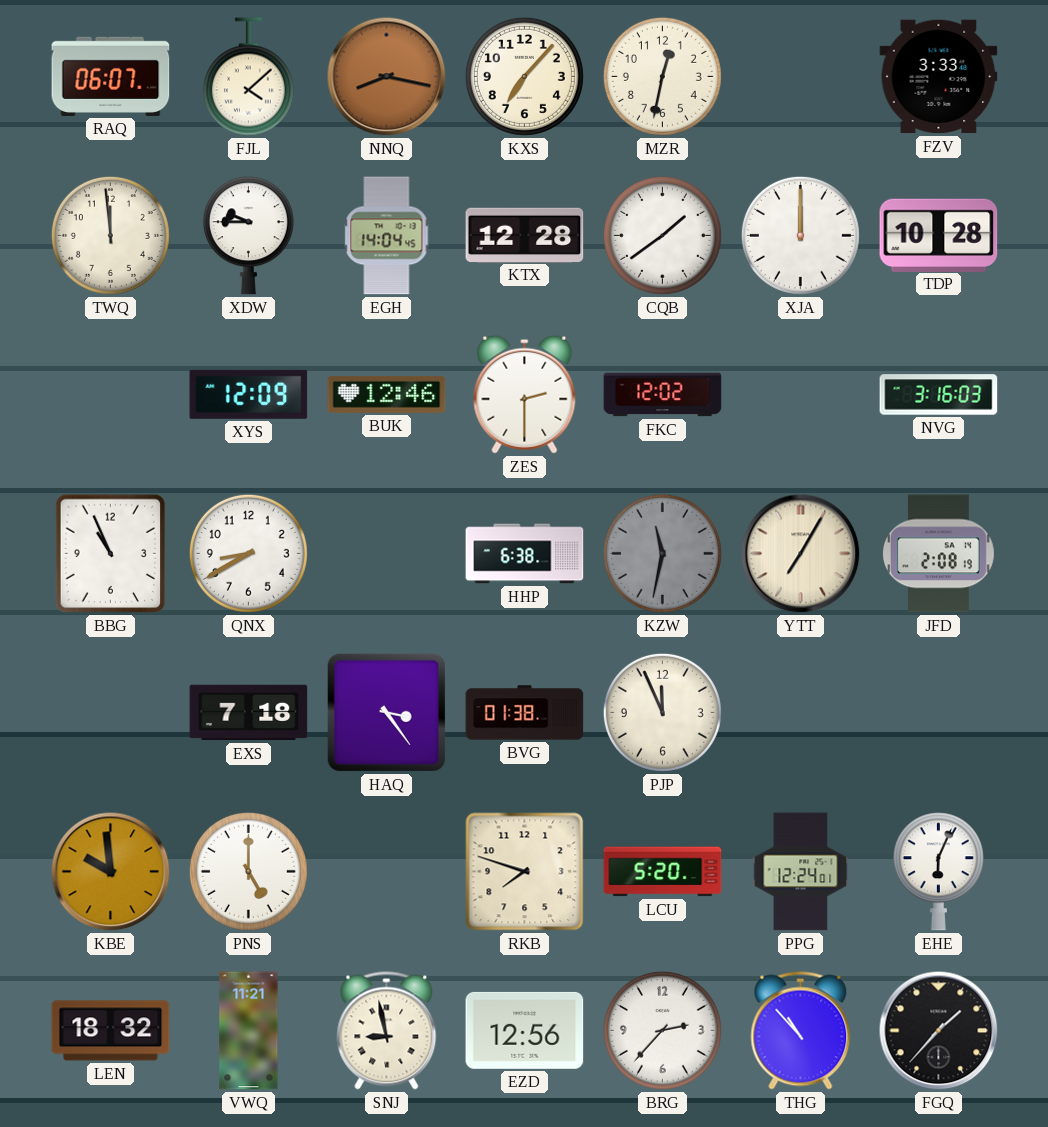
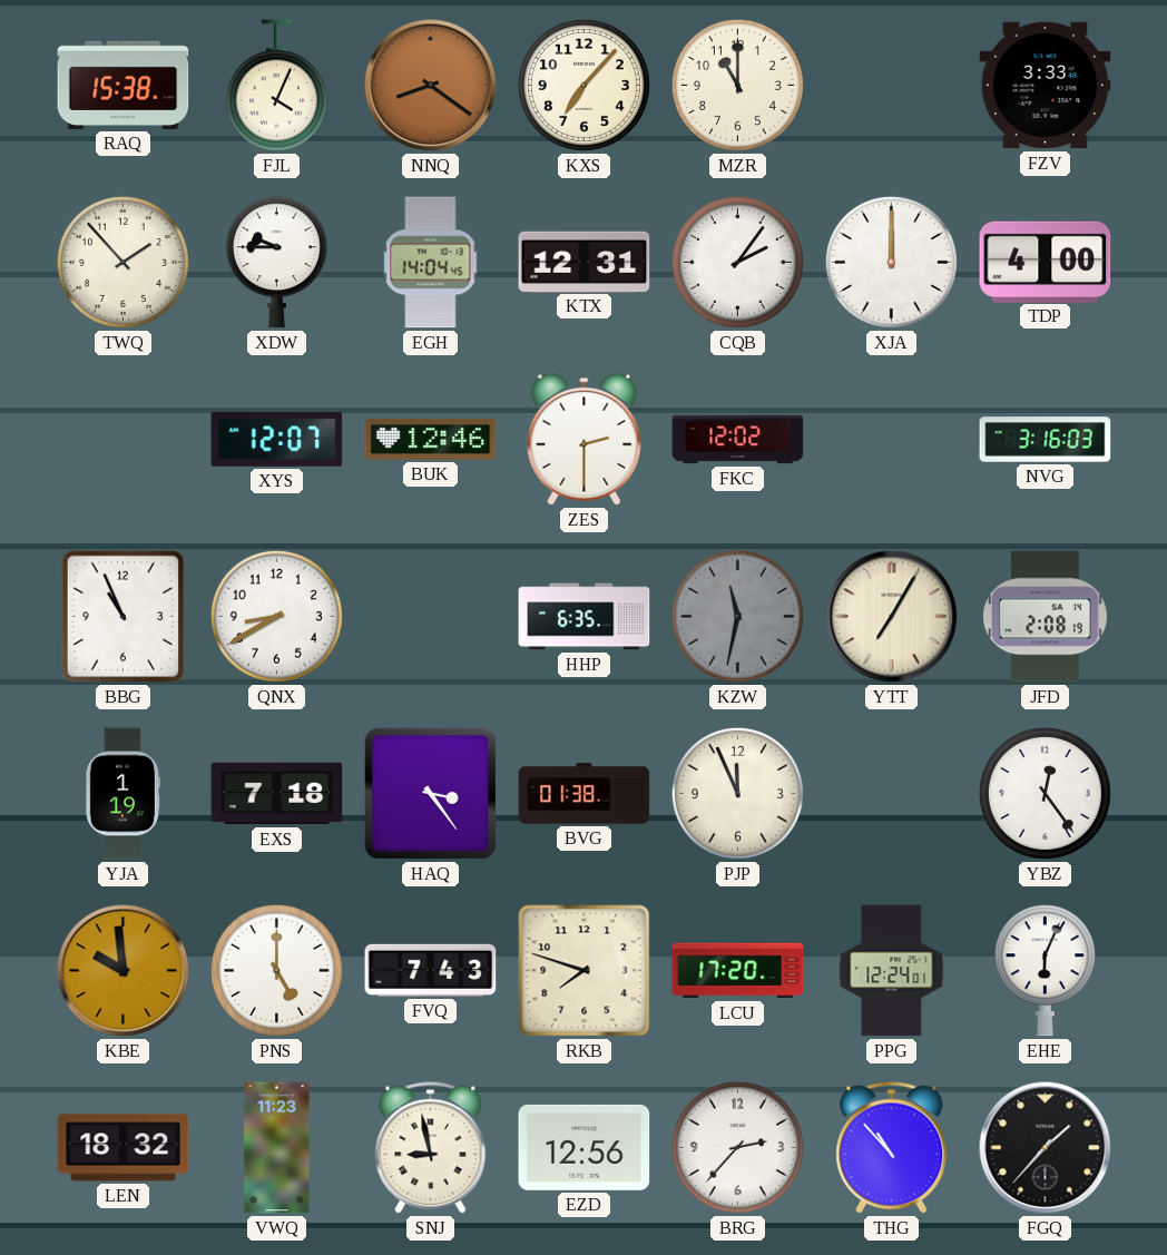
RAQ: 06:07 -> 15:38 (124, 85)
FJL: 4:08 -> 4:04 (276, 86)
NNQ: 8:17 -> 8:21 (431, 86)
MZR: 12:32 -> 11:00 (737, 85)
TWQ: 11:59 -> 1:53 (122, 262)
KTX: 12:28 -> 12:31 (585, 262)
CQB: 1:39 -> 2:06 (737, 262)
TDP: 10:28 -> 4:00 (1046, 262)
XYS: 12:09 -> 12:07 (277, 439)
HHP: 6:38 -> 6:35 (585, 617)
YJA: none -> 1:19 (122, 794)
YBZ: none -> 12:24 (1045, 793)
FVQ: none -> 7:43 (431, 970)
LCU: 5:20 -> 17:20 (738, 971)
VWQ: 11:21 -> 11:23 (277, 1148)
